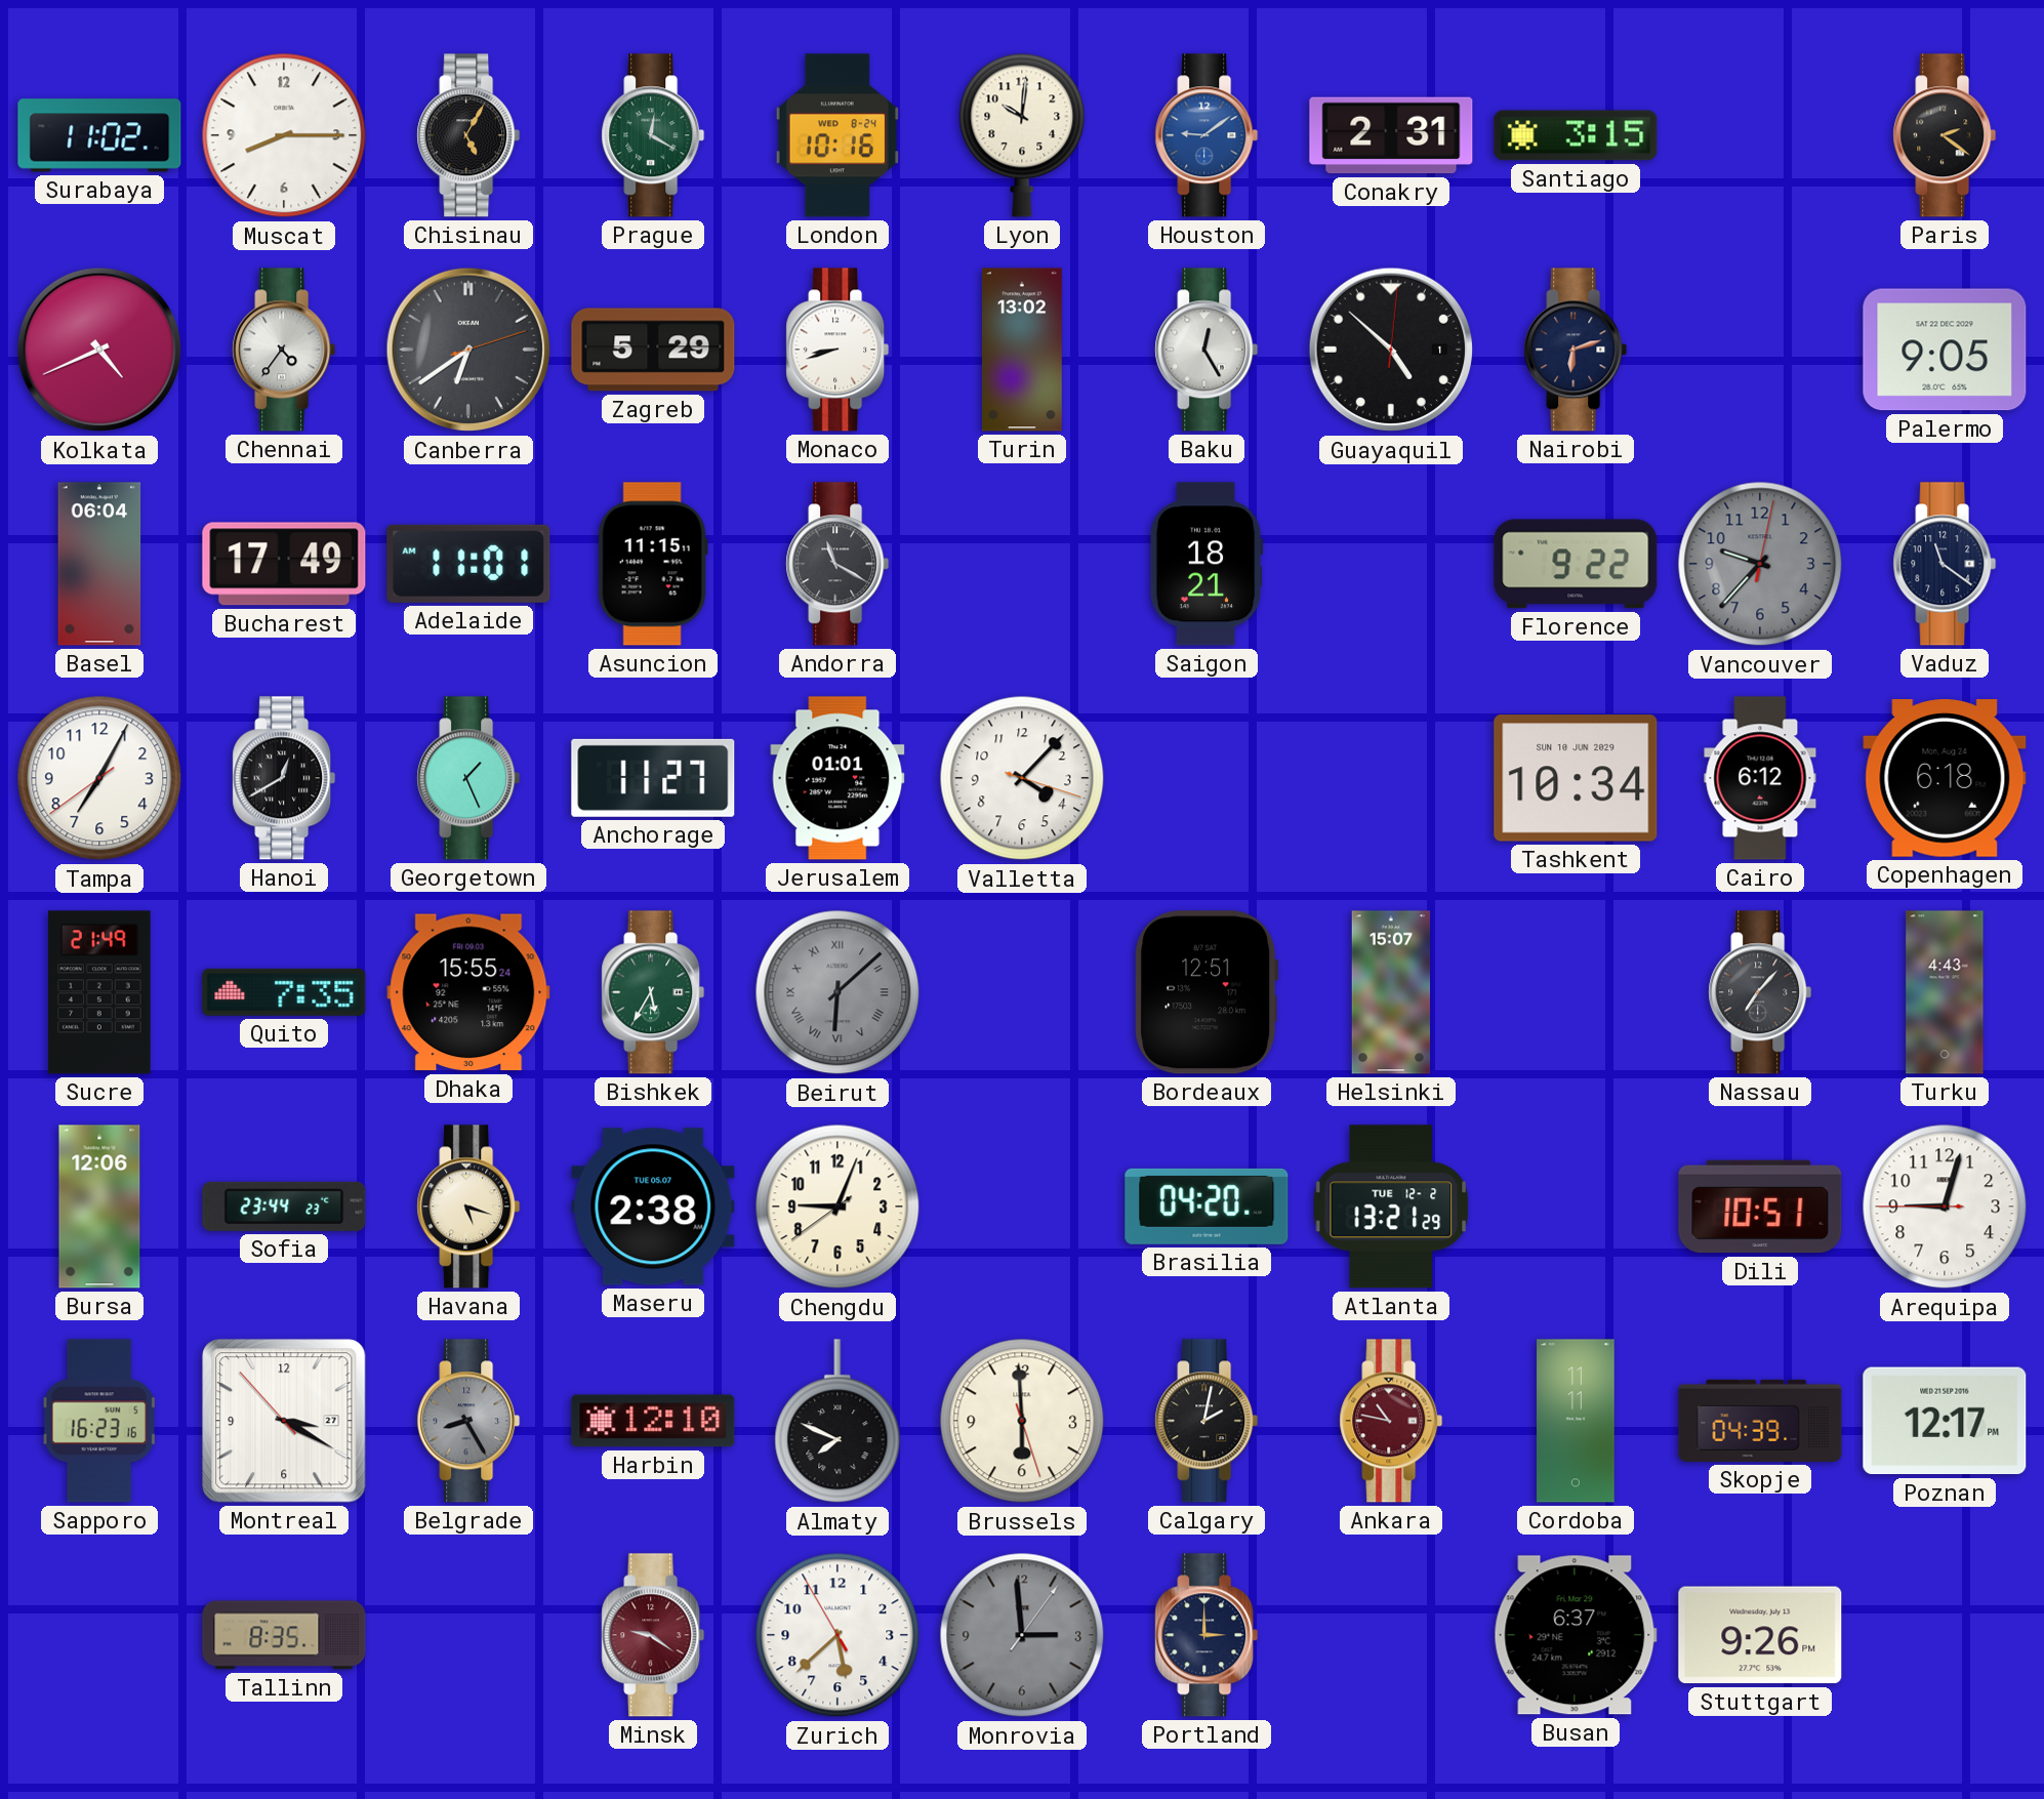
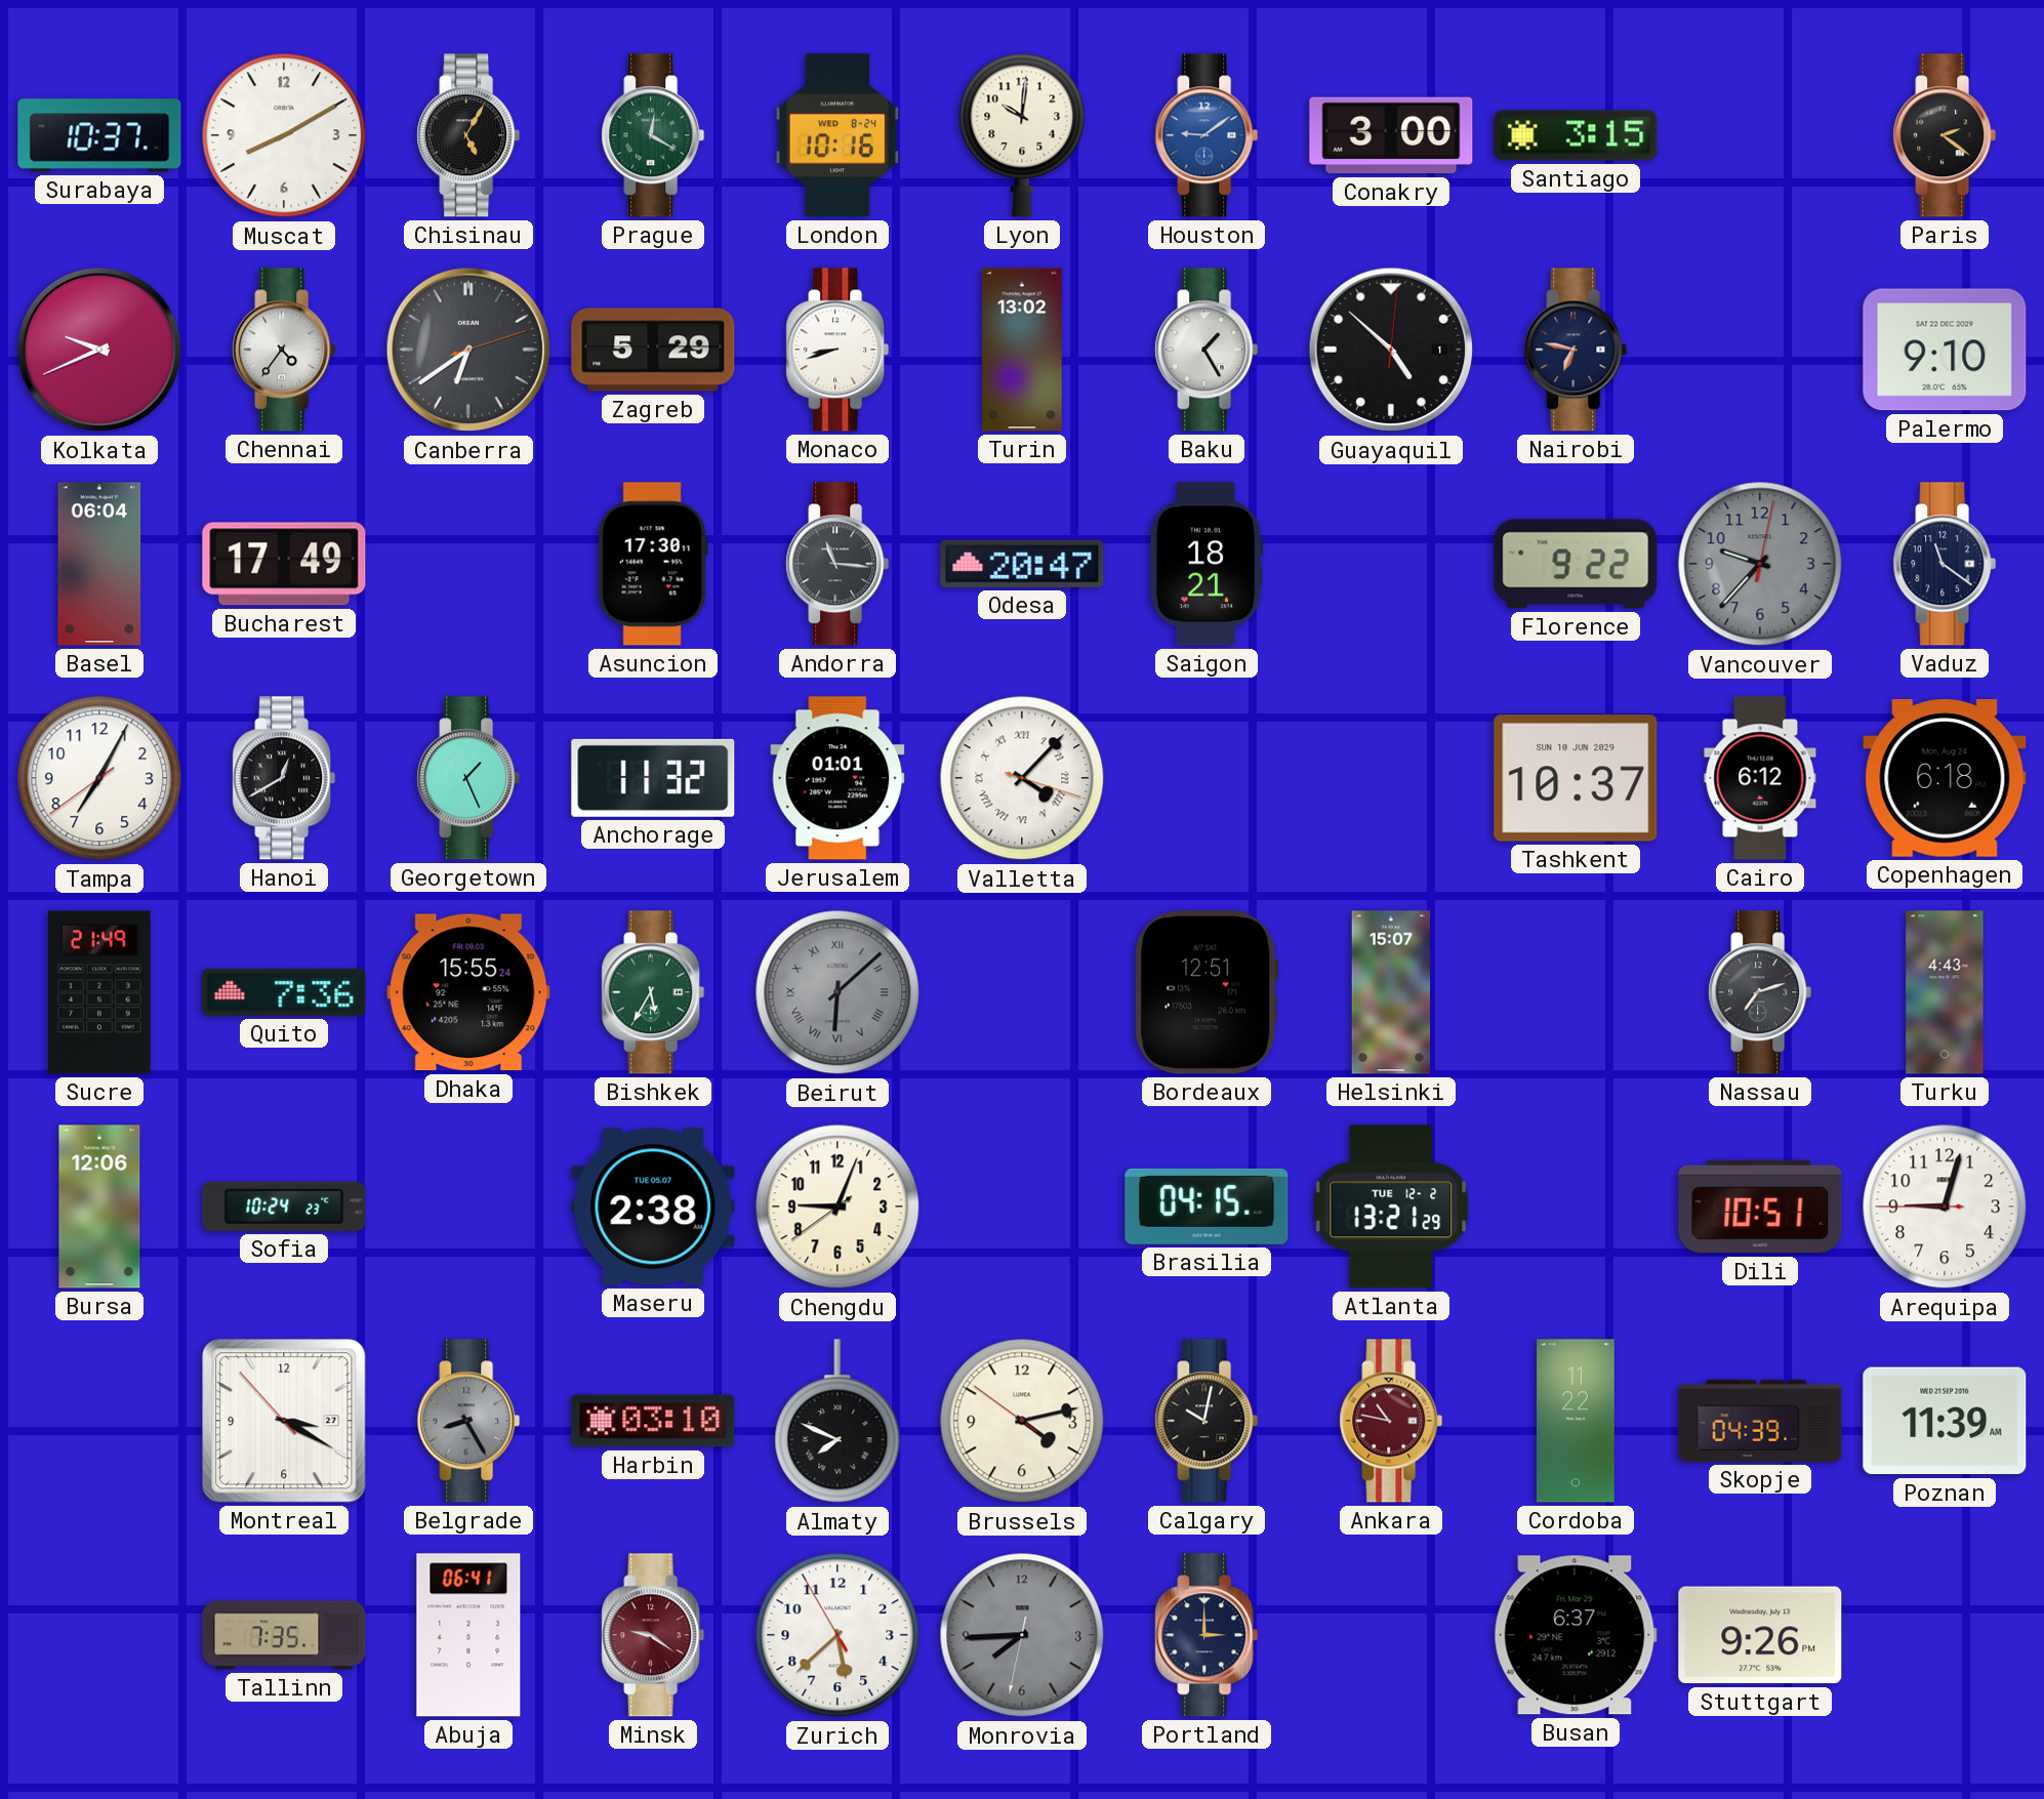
Surabaya: 11:02 -> 10:37 (99, 135)
Muscat: 8:15 -> 8:10 (284, 135)
Conakry: 2:31 -> 3:00 (1391, 135)
Kolkata: 4:41 -> 9:41 (99, 350)
Baku: 12:25 -> 1:25 (1207, 350)
Nairobi: 6:12 -> 6:47 (1576, 350)
Palermo: 9:05 -> 9:10 (1945, 350)
Adelaide: 11:01 -> none (468, 564)
Asuncion: 11:15 -> 17:30 (653, 564)
Andorra: 11:20 -> 11:16 (837, 564)
Odesa: none -> 20:47 (1022, 564)
Anchorage: 11:27 -> 11:32 (653, 778)
Valletta numerals: Arabic -> Roman (1022, 778)
Tashkent: 10:34 -> 10:37 (1576, 778)
Quito: 7:35 -> 7:36 (284, 992)
Nassau: 7:07 -> 7:12 (1760, 992)
Sofia: 23:44 -> 10:24 (284, 1207)
Havana: 5:18 -> none (468, 1207)
Brasilia: 04:20 -> 04:15 (1207, 1207)
Sapporo: 16:23 -> none (99, 1421)
Harbin: 12:10 -> 03:10 (653, 1421)
Brussels: 5:59 -> 4:12 (1022, 1421)
Calgary: 2:02 -> 10:02 (1207, 1421)
Cordoba: 11:11 -> 11:22 (1576, 1421)
Poznan: 12:17 -> 11:39 (1945, 1421)
Tallinn: 8:35 -> 7:35 (284, 1635)
Abuja: none -> 06:41 (468, 1635)
Monrovia: 2:59 -> 7:44 (1022, 1635)
